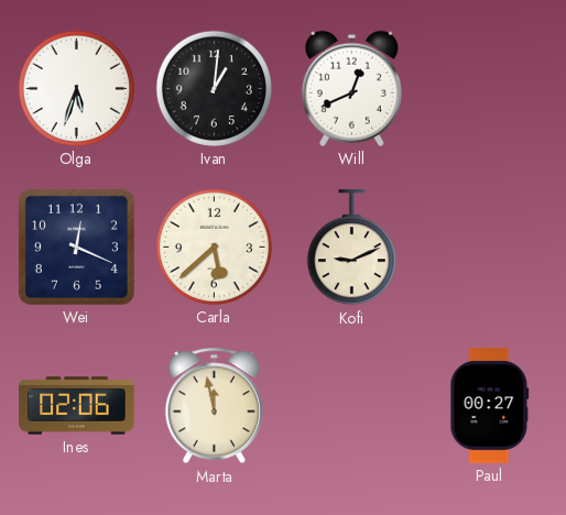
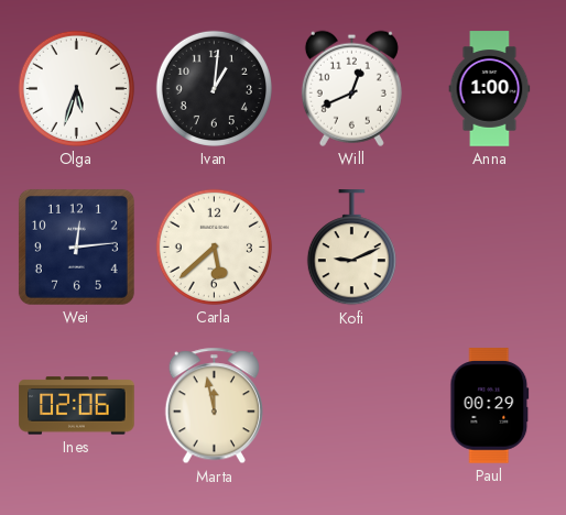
Anna: none -> 1:00 (490, 89)
Wei: 12:19 -> 12:14 (76, 246)
Paul: 00:27 -> 00:29 (490, 406)
